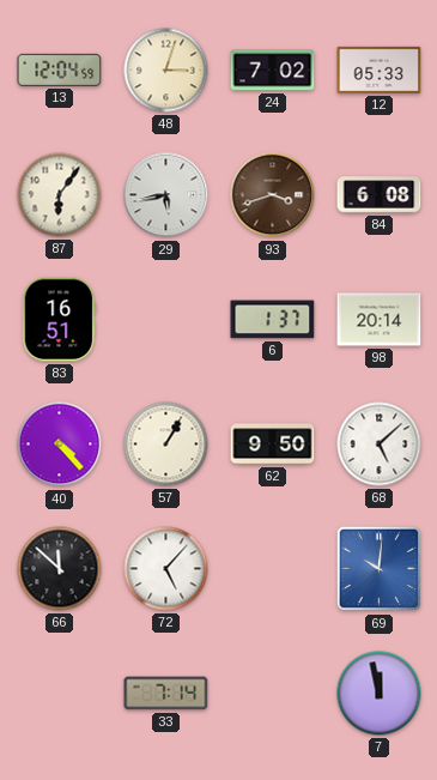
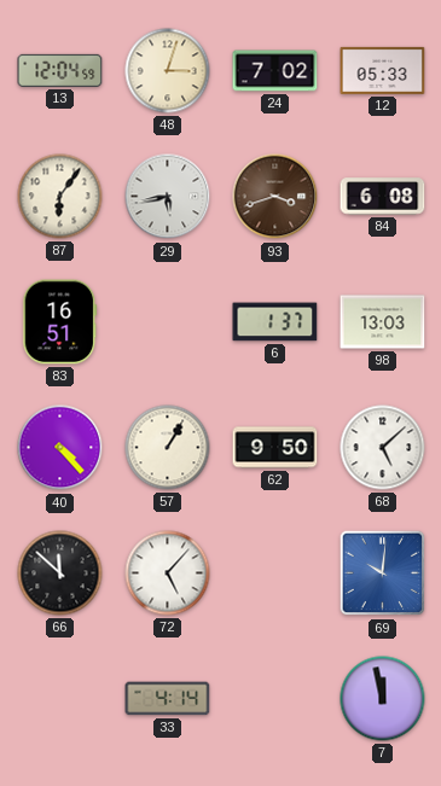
98: 20:14 -> 13:03 (383, 322)
33: 7:14 -> 4:14 (168, 699)
